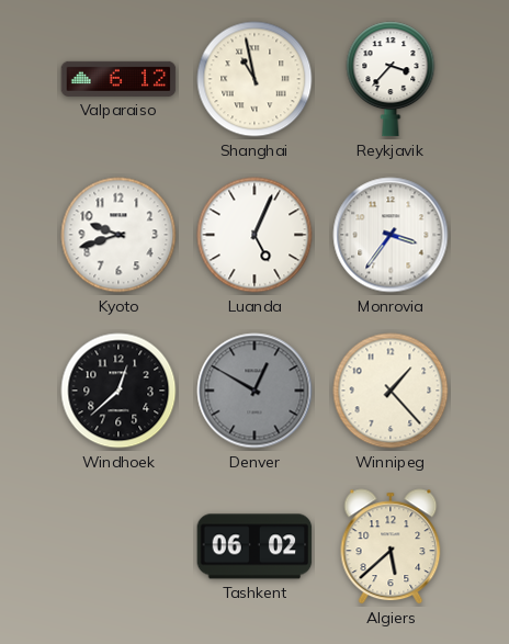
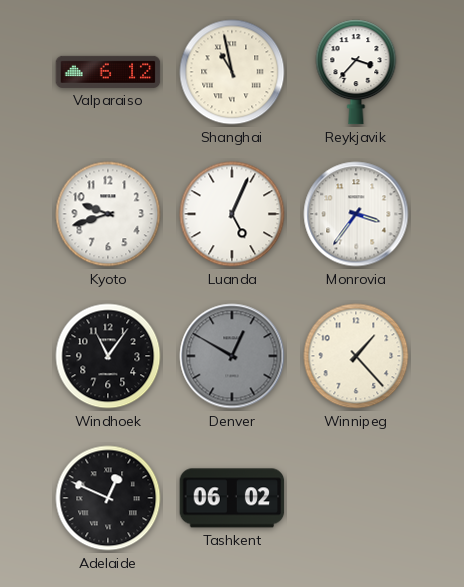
Windhoek: 12:38 -> 11:06 (108, 356)
Adelaide: none -> 12:49 (108, 498)
Algiers: 5:38 -> none (391, 546)
